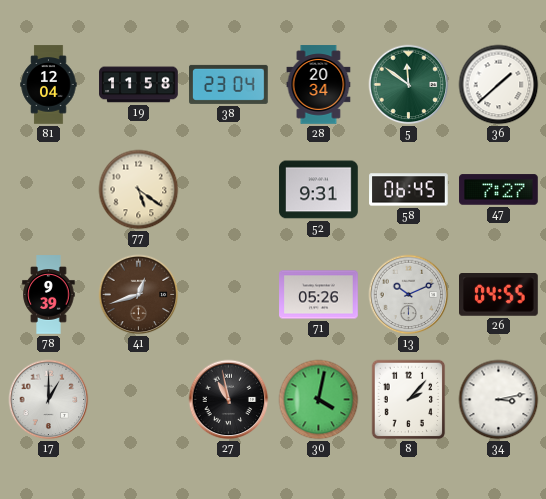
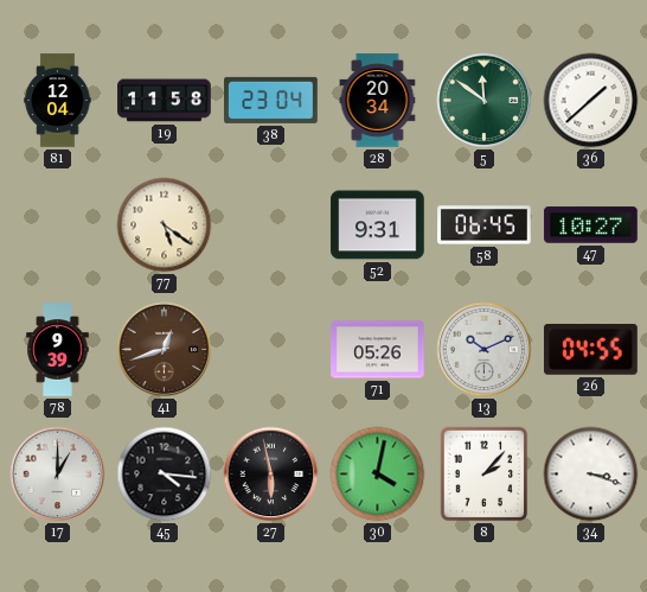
47: 7:27 -> 10:27 (591, 225)
45: none -> 4:16 (165, 475)
27: 10:58 -> 5:58 (271, 475)
34: 3:13 -> 3:18 (591, 475)
